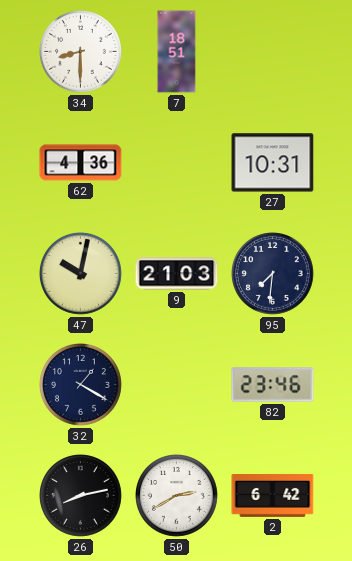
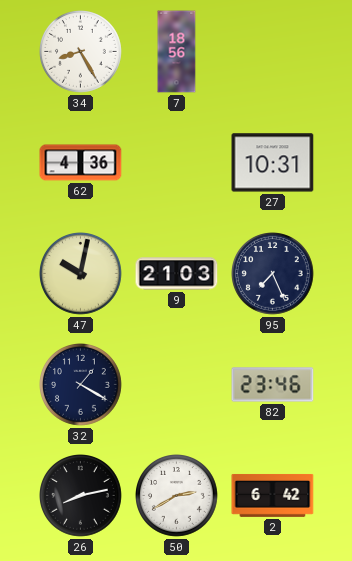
34: 8:30 -> 8:25 (81, 52)
7: 18:51 -> 18:56 (177, 52)
95: 7:31 -> 7:26 (273, 274)
